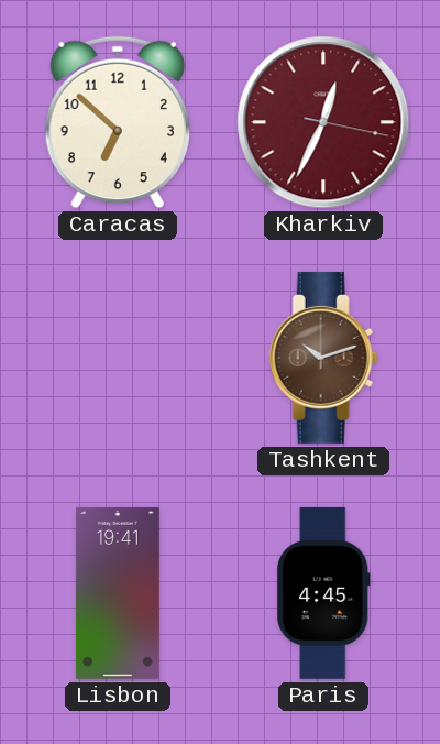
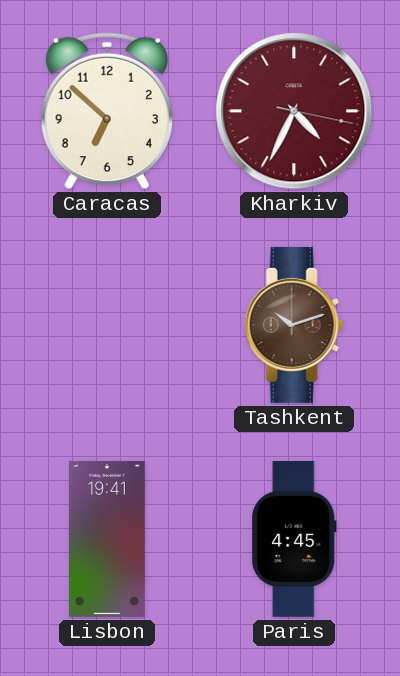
Kharkiv: 12:34 -> 4:34 (294, 111)
